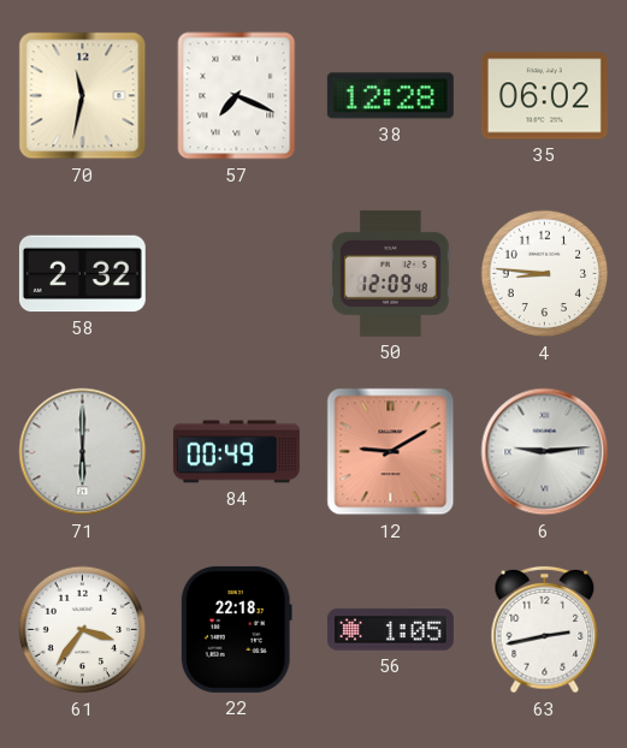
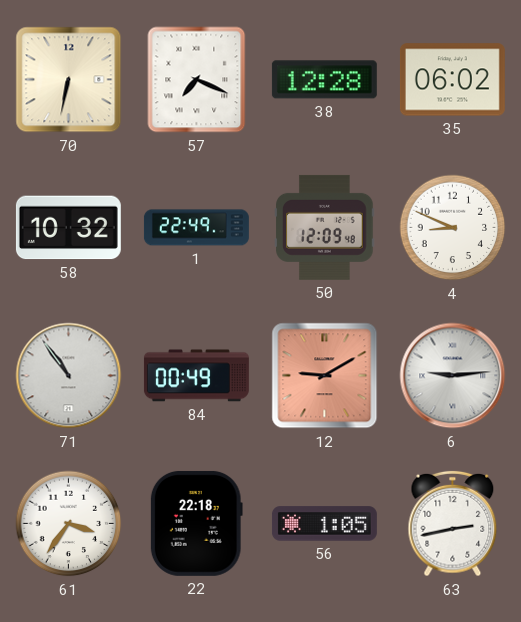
70: 11:32 -> 6:32 (69, 80)
58: 2:32 -> 10:32 (68, 228)
1: none -> 22:49 (196, 228)
4: 8:46 -> 8:49 (453, 228)
71: 6:00 -> 10:54 (69, 376)
